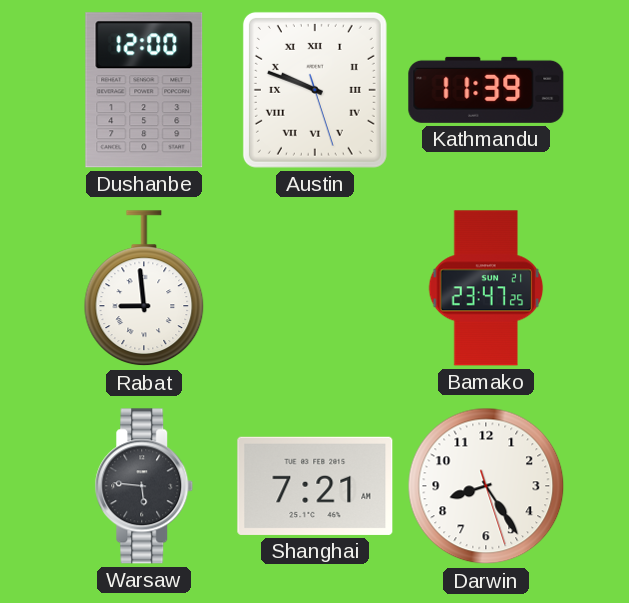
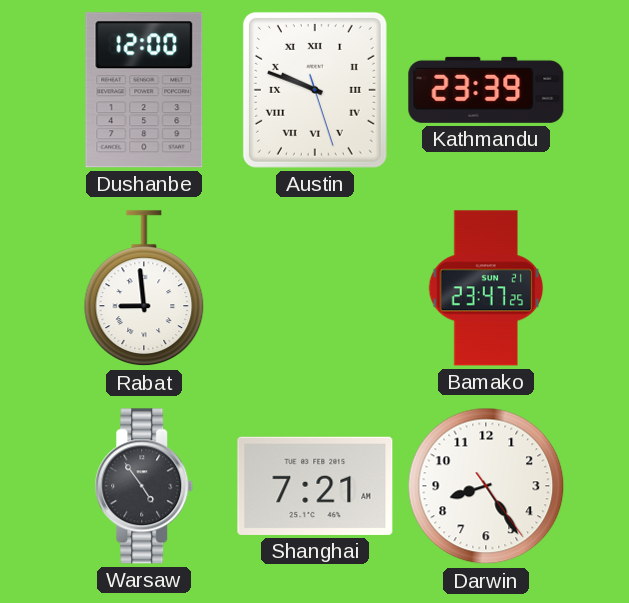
Kathmandu: 11:39 -> 23:39 (486, 90)
Warsaw: 5:46 -> 4:54 (144, 486)
Darwin: 8:24:27 -> 8:24:24 (486, 486)
